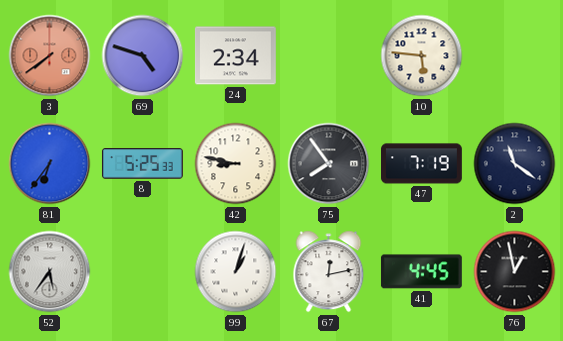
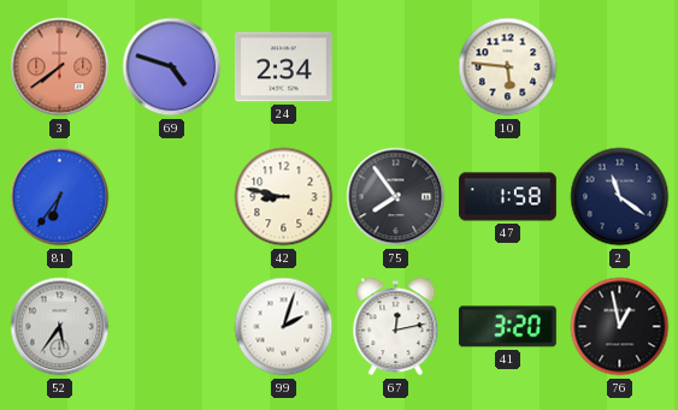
8: 5:25 -> none (142, 164)
47: 7:19 -> 1:58 (508, 197)
99: 1:03 -> 2:03 (284, 327)
41: 4:45 -> 3:20 (507, 327)
